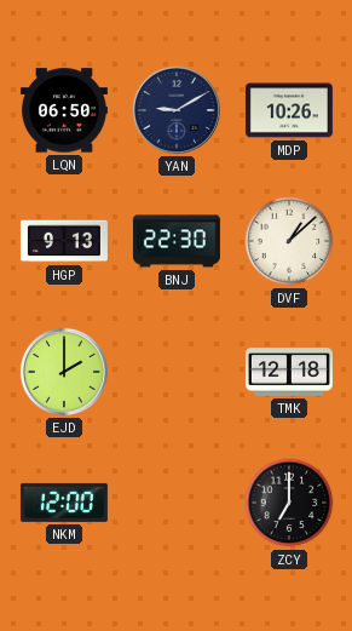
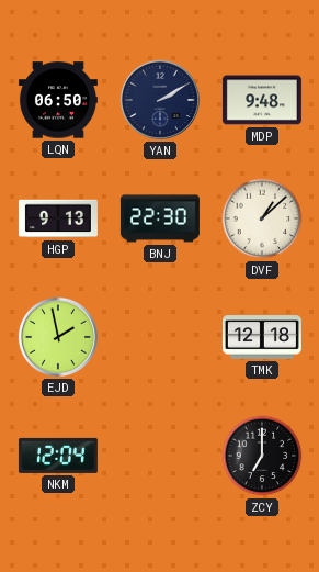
YAN: 9:10 -> 2:10 (160, 100)
MDP: 10:26 -> 9:48 (262, 100)
EJD: 2:00 -> 1:58 (58, 337)
NKM: 12:00 -> 12:04 (58, 456)
